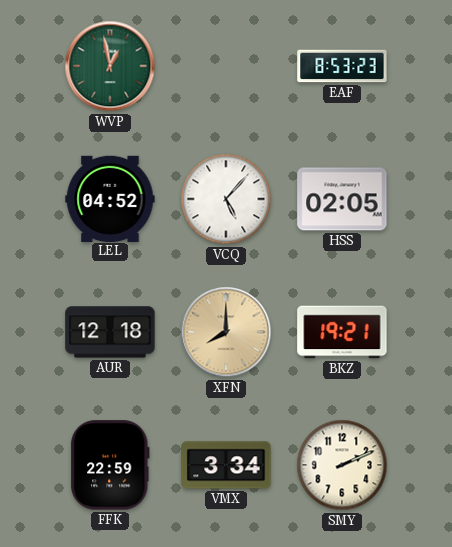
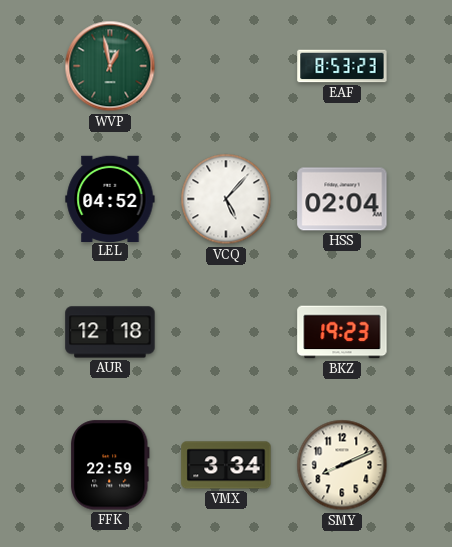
HSS: 02:05 -> 02:04 (342, 199)
XFN: 8:00 -> none (226, 332)
BKZ: 19:21 -> 19:23 (342, 332)
SMY: 2:11 -> 8:11 (342, 465)
